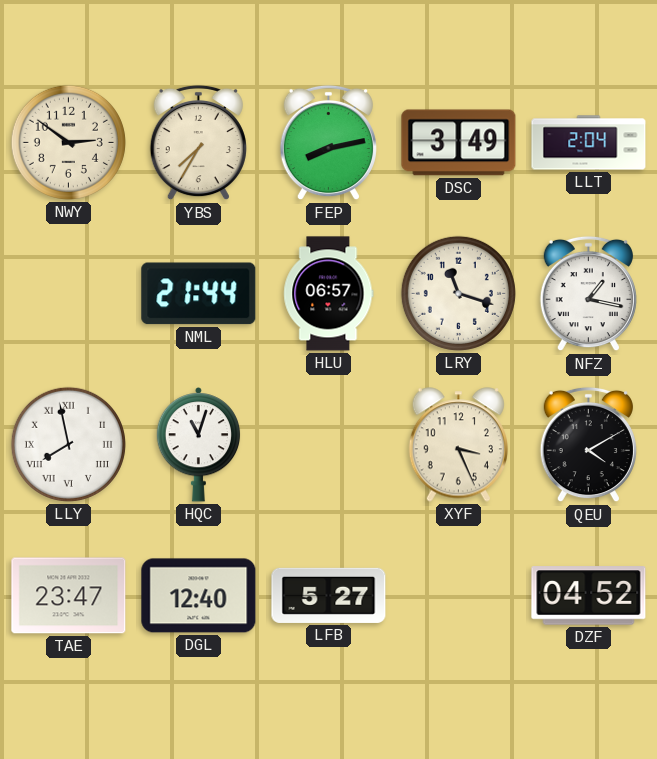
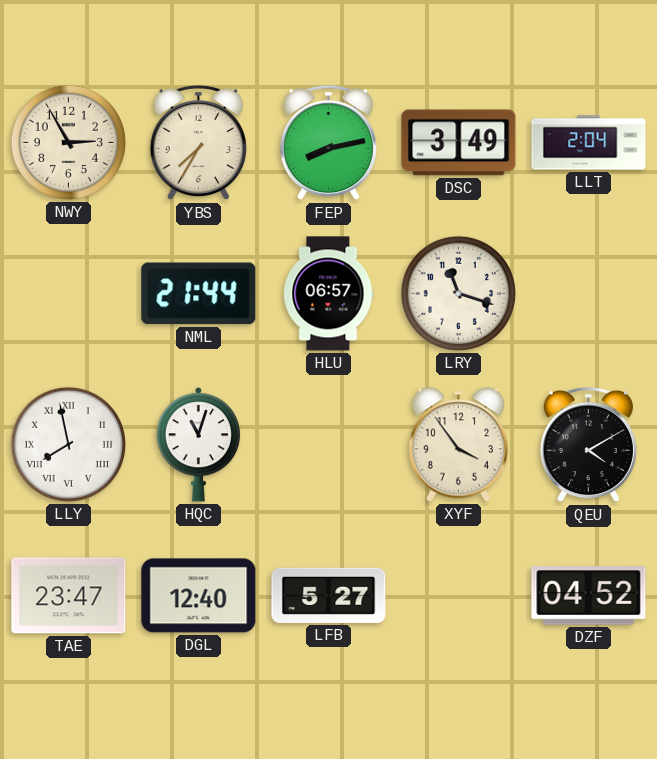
NWY: 2:51 -> 2:55 (68, 142)
NFZ: 1:17 -> none (588, 294)
XYF: 3:26 -> 3:54 (458, 445)
